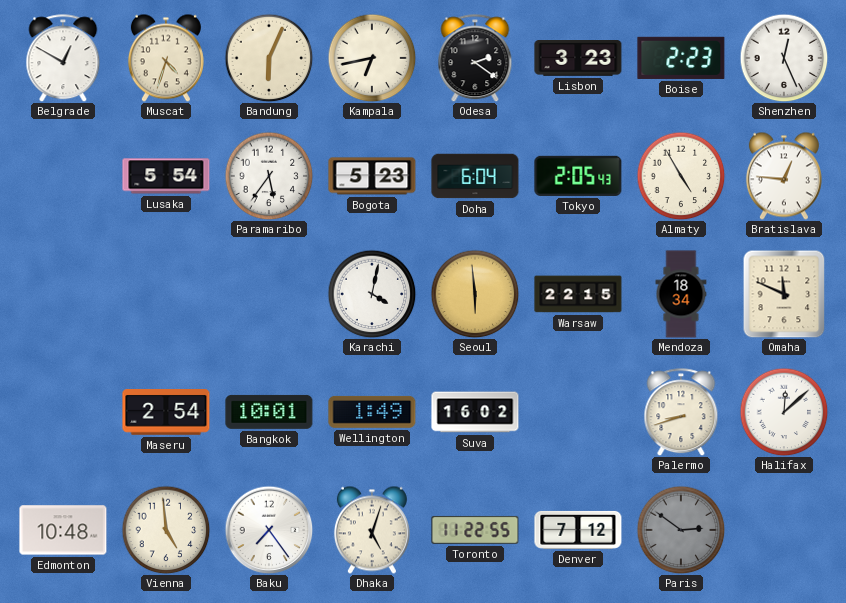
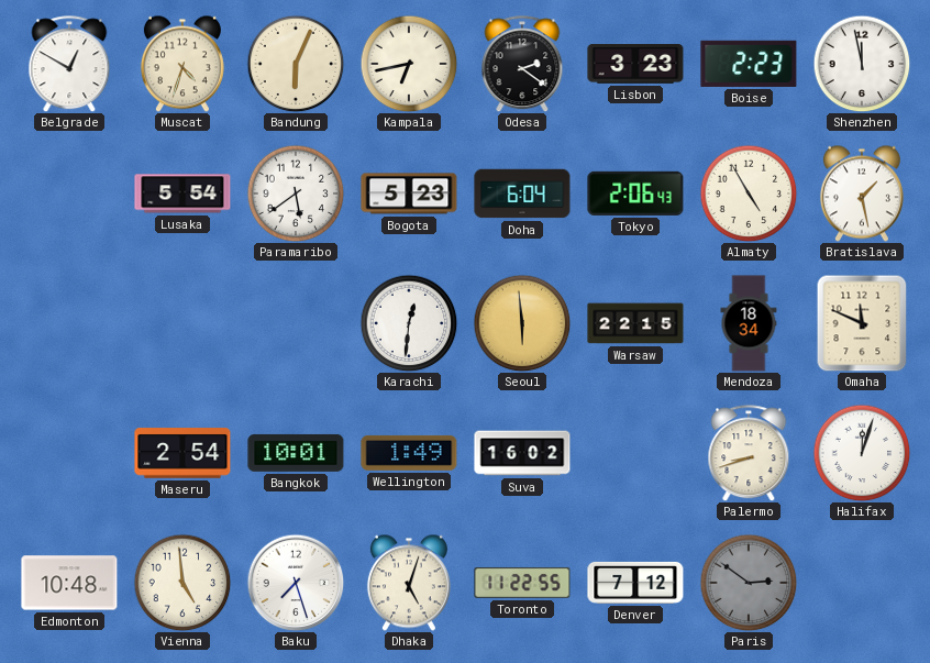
Shenzhen: 12:26 -> 11:58 (862, 64)
Paramaribo: 5:36 -> 5:39 (296, 194)
Tokyo: 2:05 -> 2:06 (635, 194)
Bratislava: 12:46 -> 1:28 (862, 194)
Karachi: 4:02 -> 12:31 (409, 323)
Halifax: 12:08 -> 12:03 (862, 453)
Baku: 7:24 -> 7:27 (296, 583)
